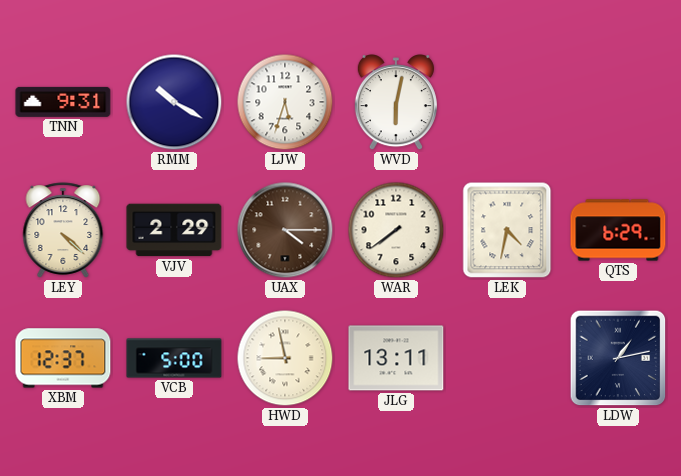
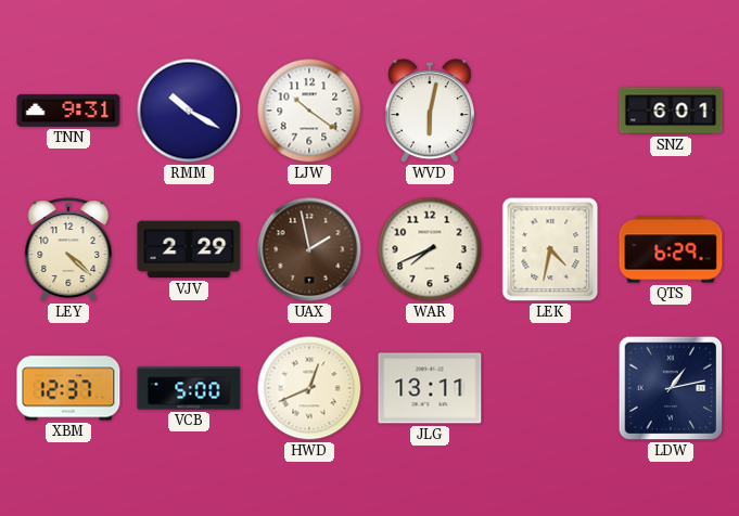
LJW: 5:33 -> 10:21 (309, 111)
SNZ: none -> 6:01 (671, 111)
UAX: 4:15 -> 1:58 (309, 249)
WAR: 7:39 -> 7:41 (430, 249)
HWD: 8:58 -> 12:41 (309, 388)
